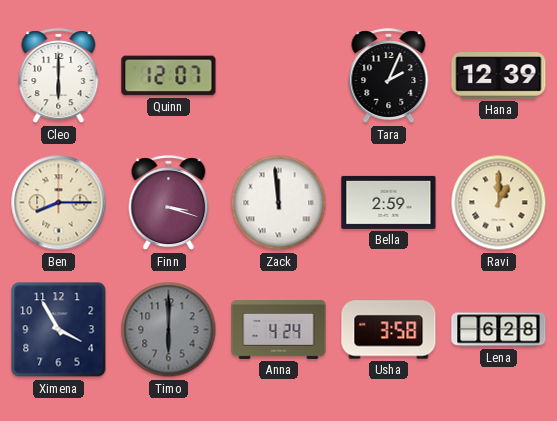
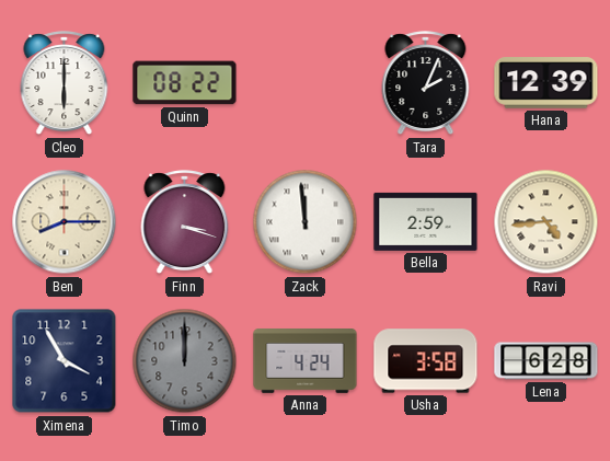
Quinn: 12:07 -> 08:22 (185, 83)
Ravi: 1:00 -> 4:44 (546, 222)
Timo: 6:00 -> 12:00 (185, 361)
